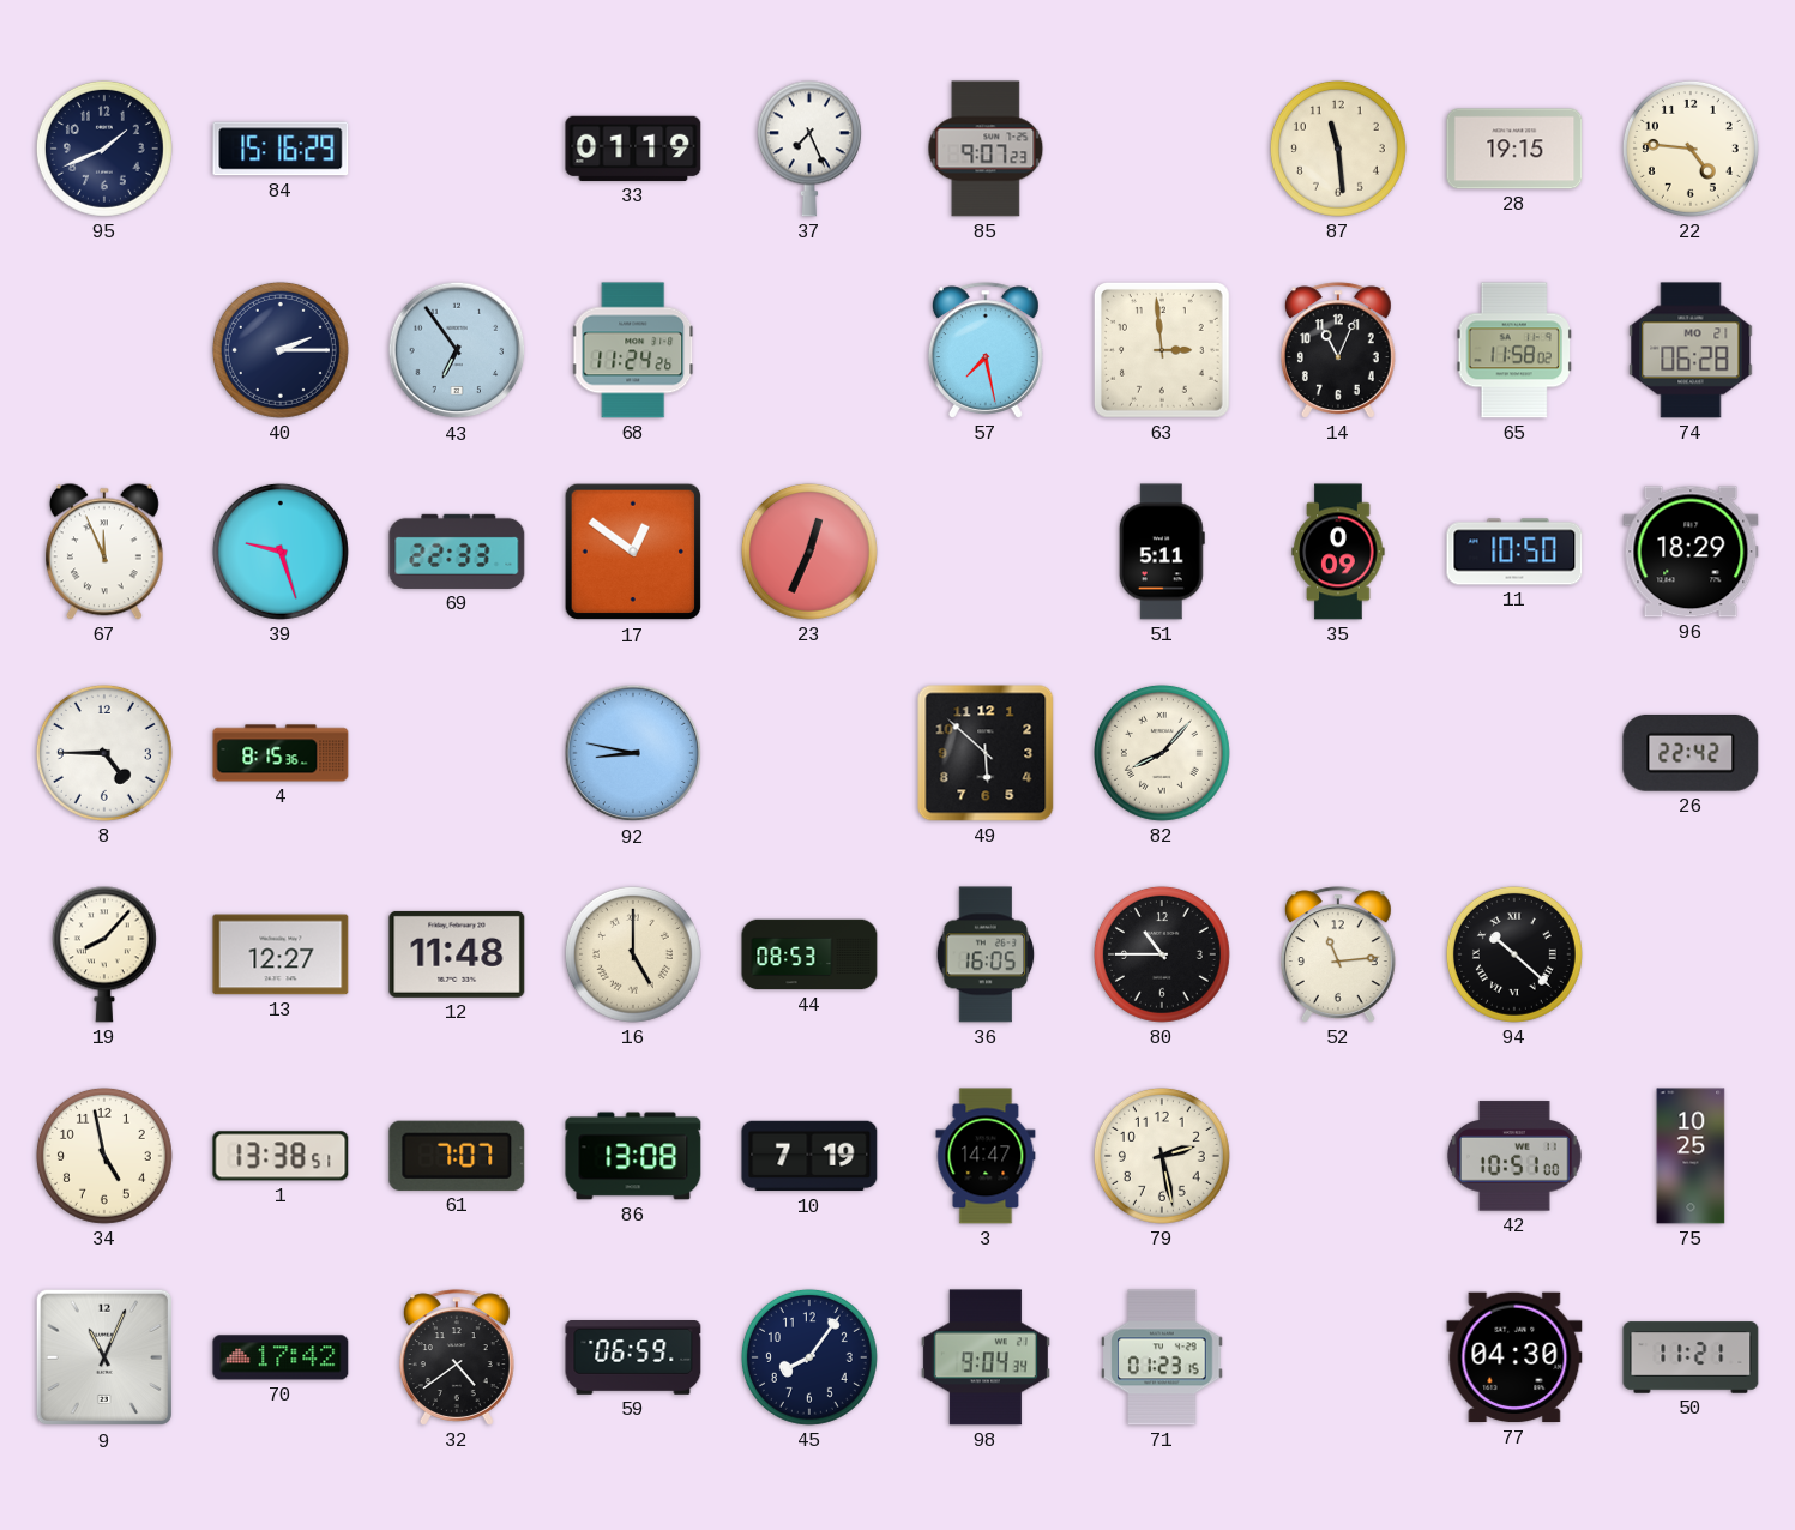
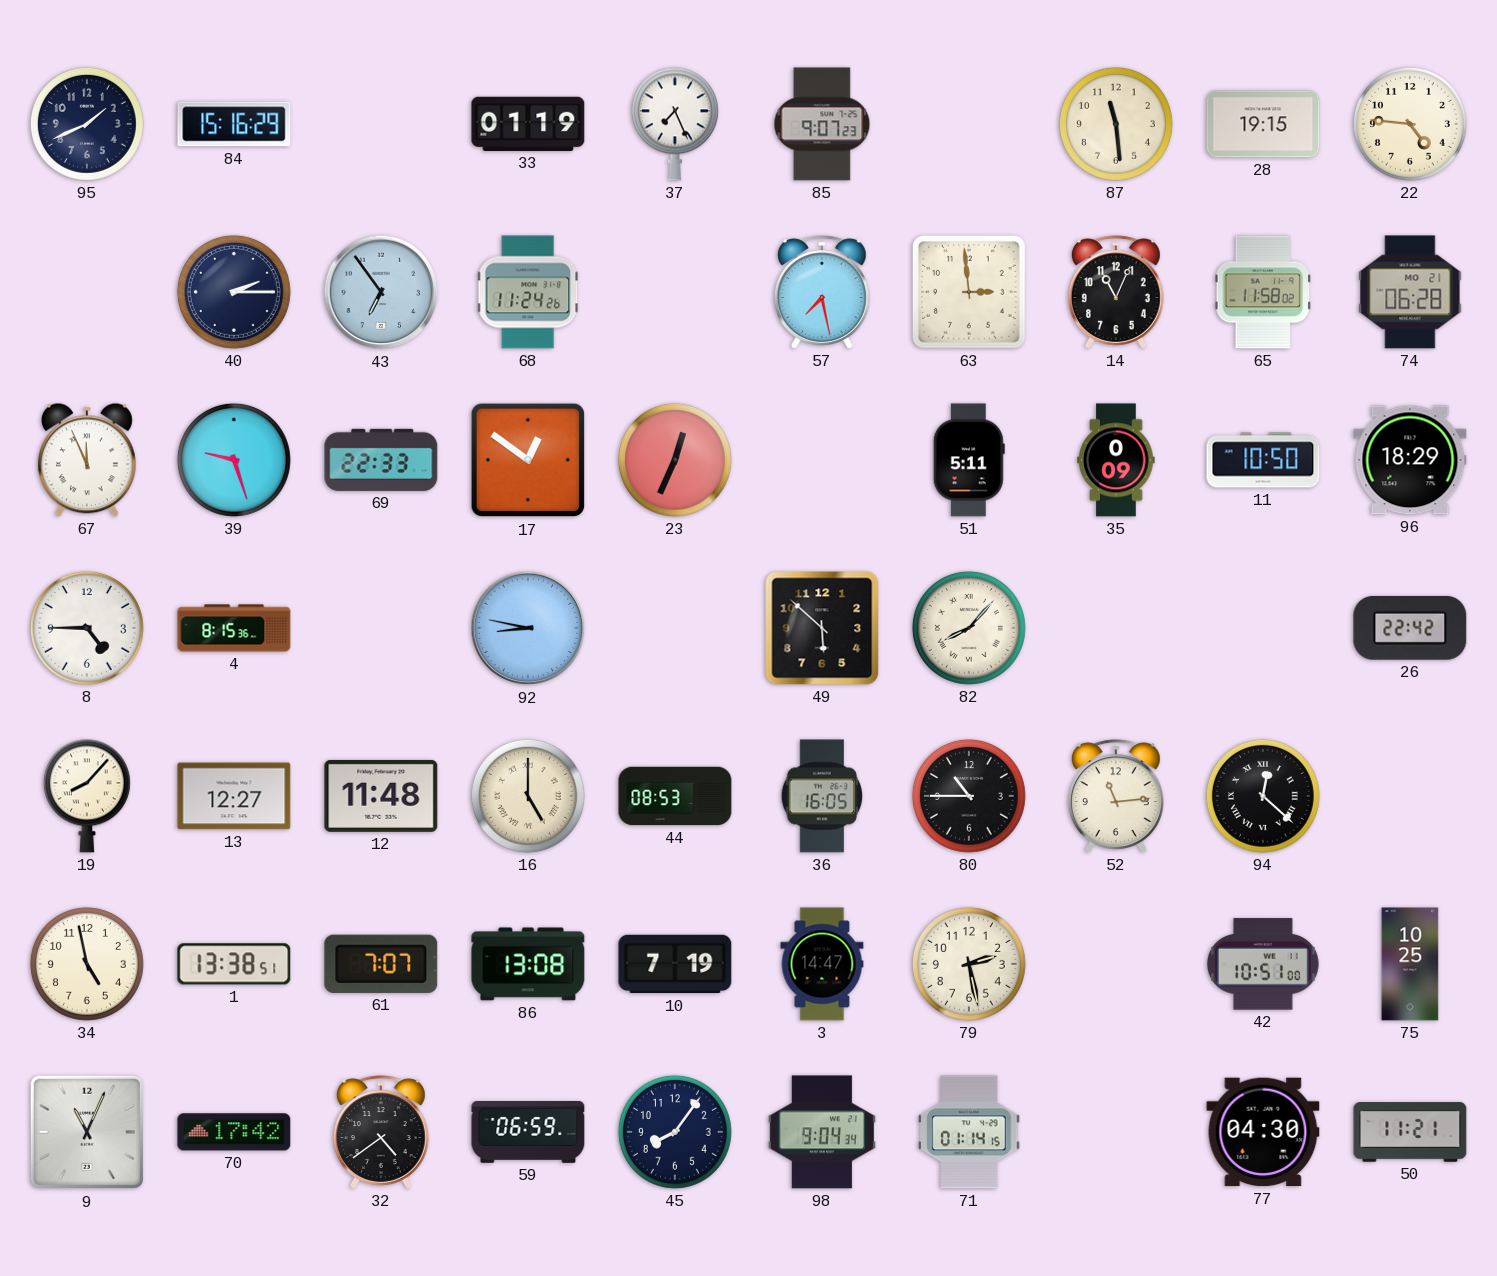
94: 10:22 -> 12:22 (1263, 796)
71: 01:23 -> 01:14 (969, 1132)
